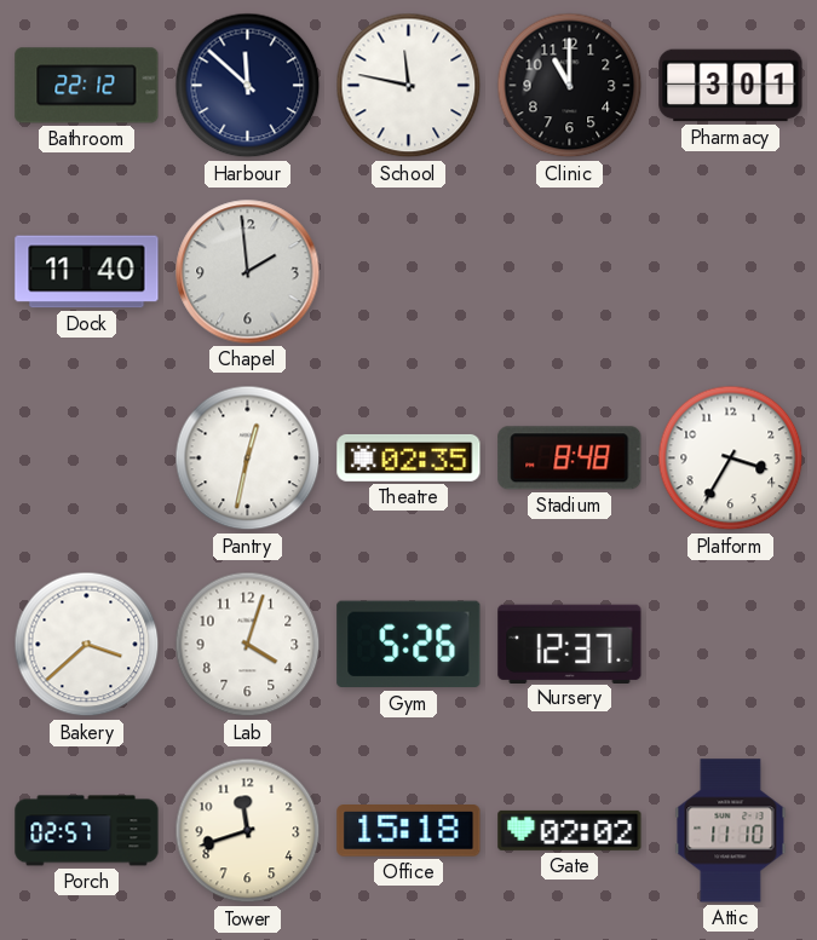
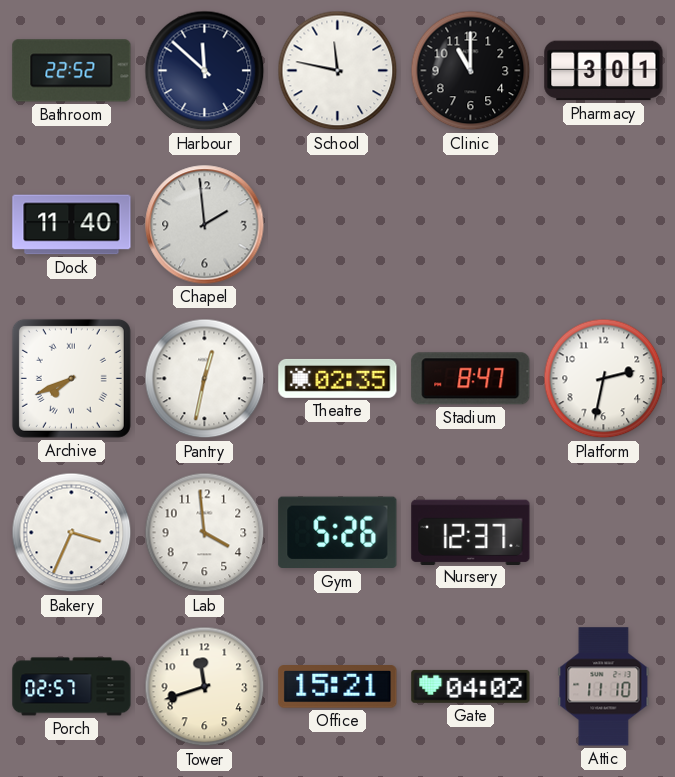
Bathroom: 22:12 -> 22:52 (72, 71)
Archive: none -> 7:41 (71, 378)
Stadium: 8:48 -> 8:47 (471, 379)
Platform: 3:35 -> 2:32 (604, 379)
Bakery: 3:38 -> 3:34 (72, 533)
Lab: 4:03 -> 3:59 (205, 533)
Office: 15:18 -> 15:21 (338, 687)
Gate: 02:02 -> 04:02 (471, 686)
